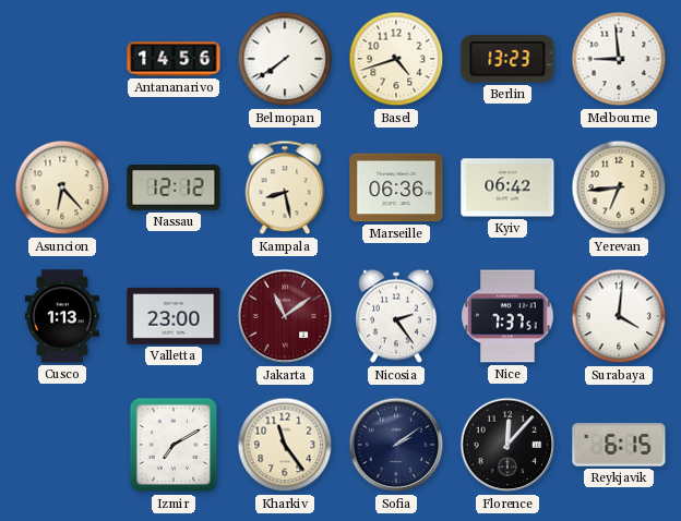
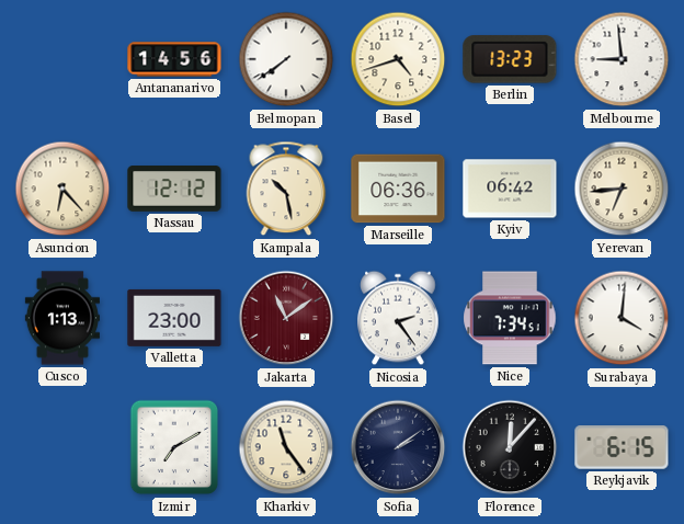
Kampala: 8:28 -> 10:28 (286, 189)
Nice: 7:37 -> 7:34 (510, 318)
